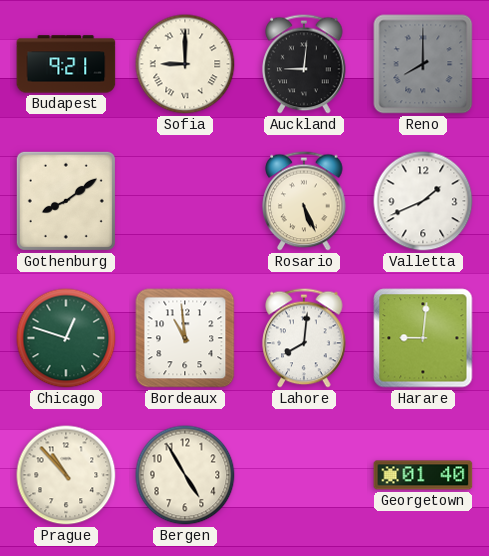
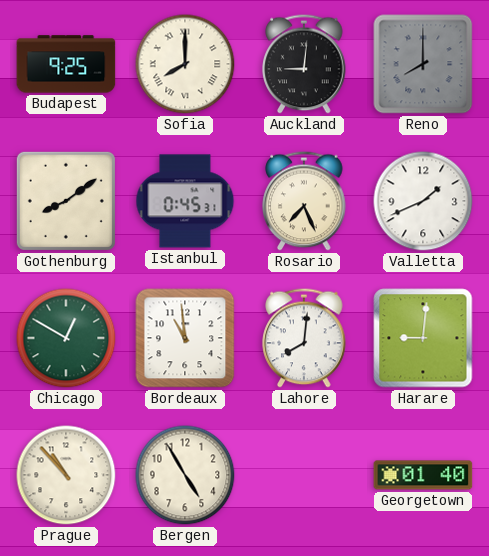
Budapest: 9:21 -> 9:25 (66, 64)
Sofia: 9:00 -> 8:00 (185, 64)
Istanbul: none -> 0:45 (185, 201)
Rosario: 5:26 -> 7:26 (304, 201)
Chicago: 12:48 -> 12:50 (66, 338)
